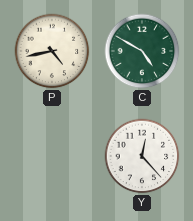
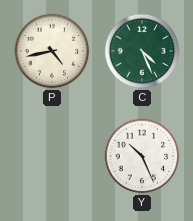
C: 4:50 -> 4:26 (142, 51)
Y: 12:23 -> 10:26 (142, 156)
